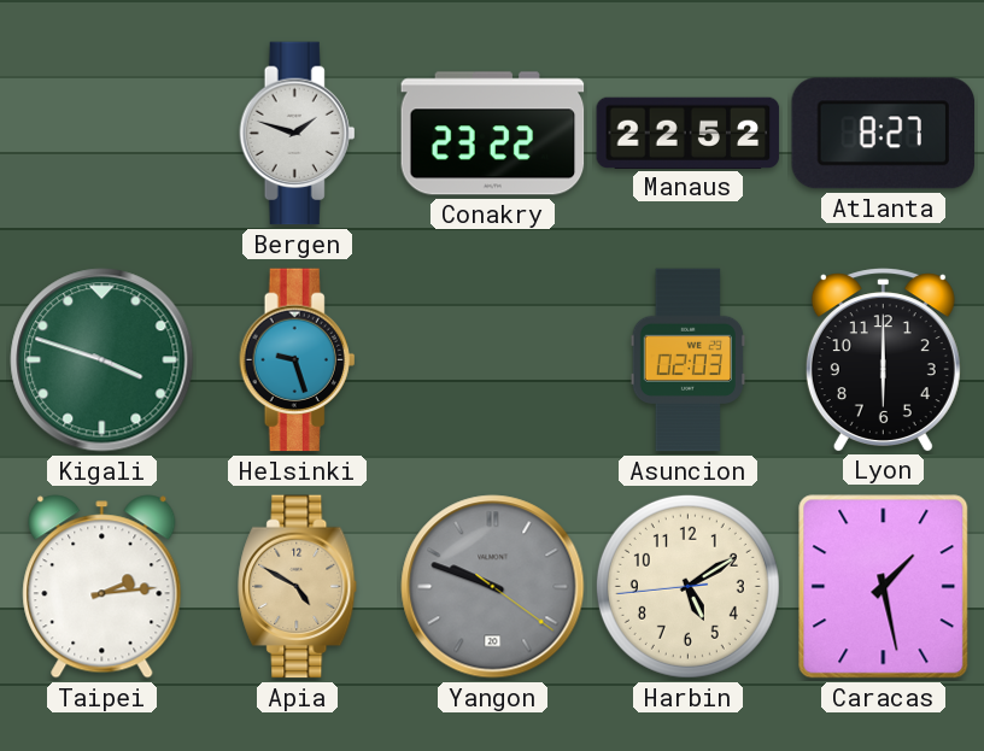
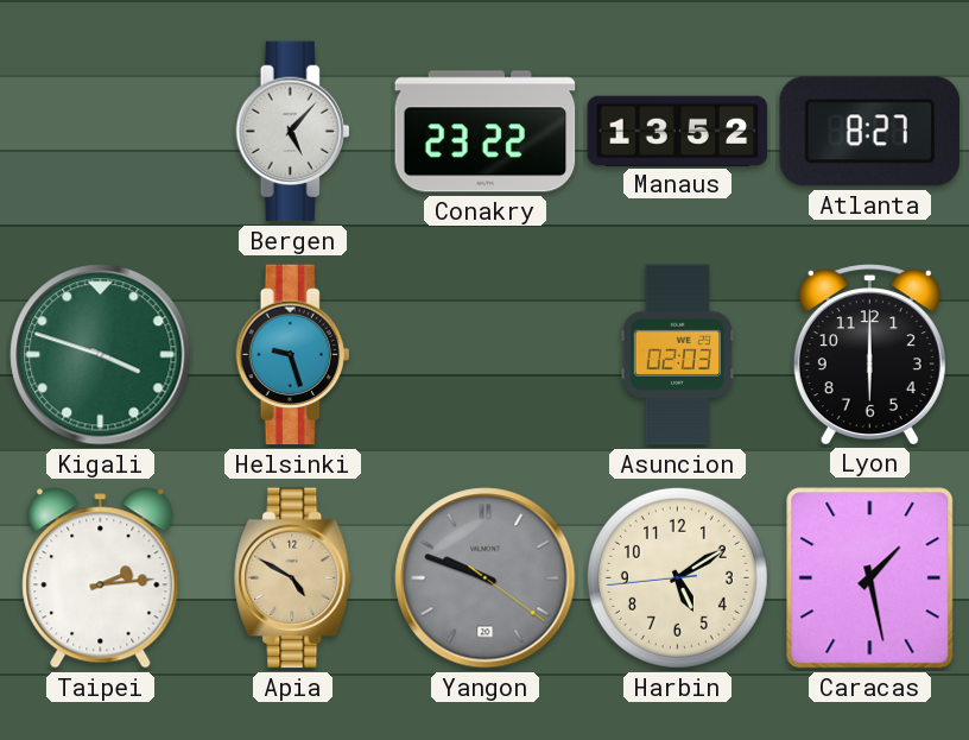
Bergen: 1:48 -> 5:07 (293, 132)
Manaus: 22:52 -> 13:52 (678, 131)
